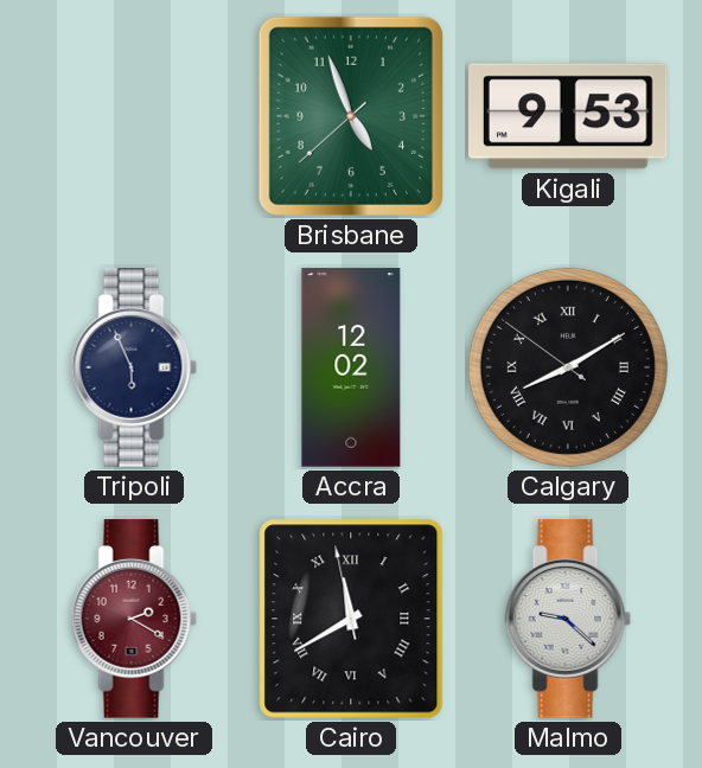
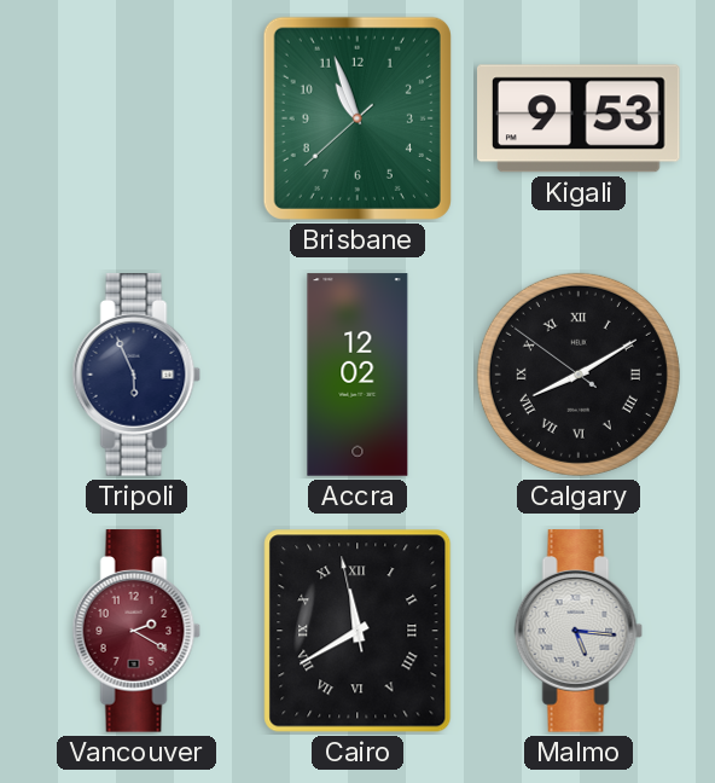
Brisbane: 4:56 -> 10:56 (357, 118)
Malmo: 9:22 -> 5:16 (579, 631)
